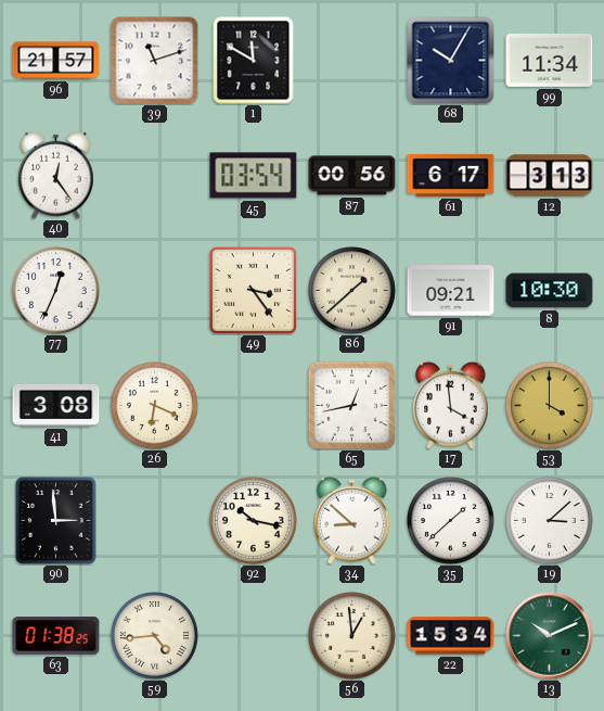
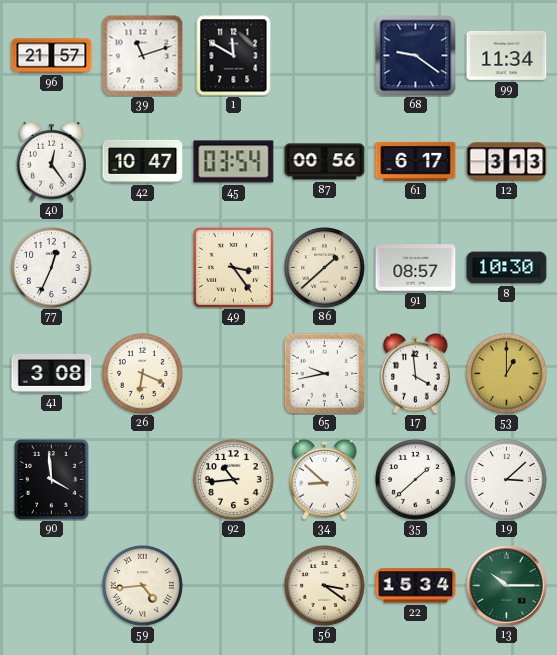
68: 10:05 -> 9:21 (416, 56)
42: none -> 10:47 (143, 161)
91: 09:21 -> 08:57 (416, 268)
65: 12:43 -> 9:43 (324, 373)
53: 4:00 -> 1:00 (507, 374)
90: 2:59 -> 3:59 (52, 480)
92: 10:17 -> 10:44 (234, 480)
63: 01:38 -> none (56, 636)
56: 12:59 -> 3:21 (325, 586)
13: 10:11 -> 10:15 (507, 586)
